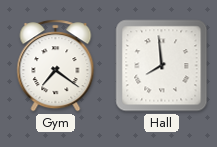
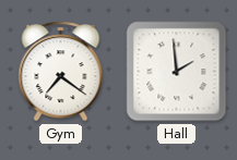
Hall: 7:59 -> 1:59 (177, 72)
